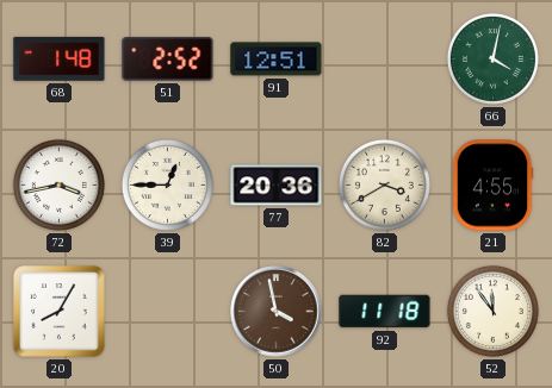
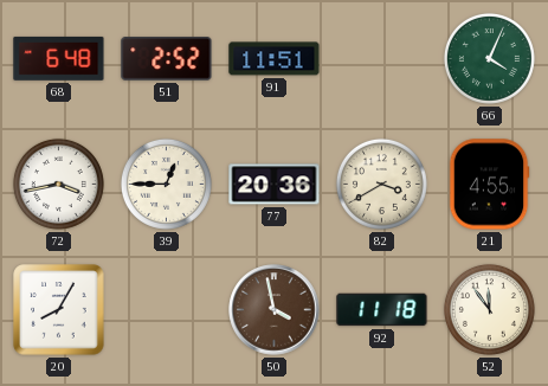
68: 1:48 -> 6:48 (59, 58)
91: 12:51 -> 11:51 (275, 59)
66: 4:02 -> 4:04 (489, 58)
